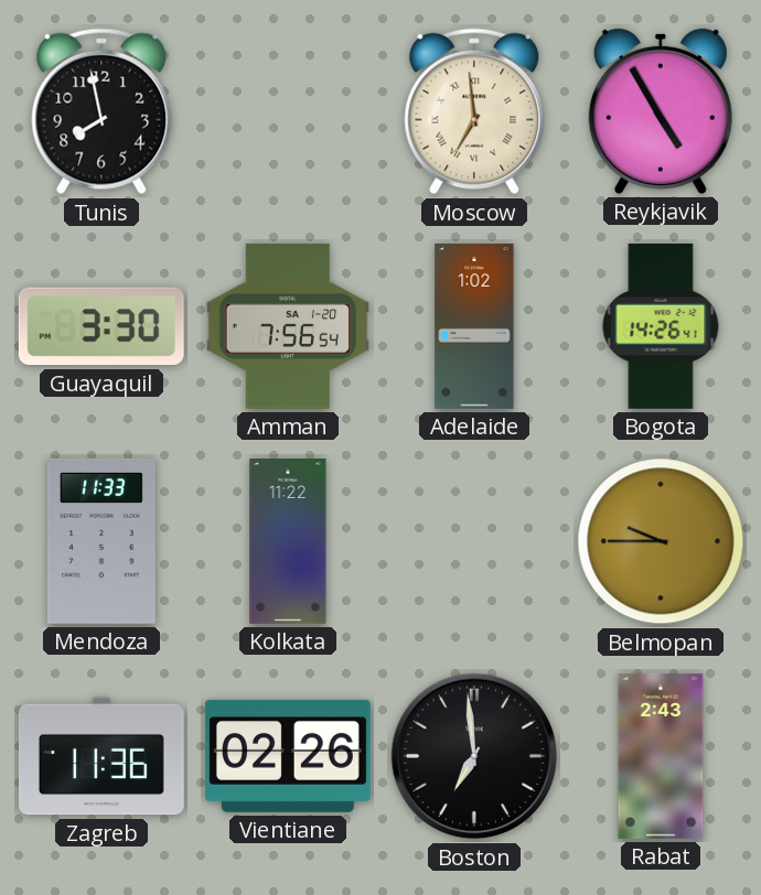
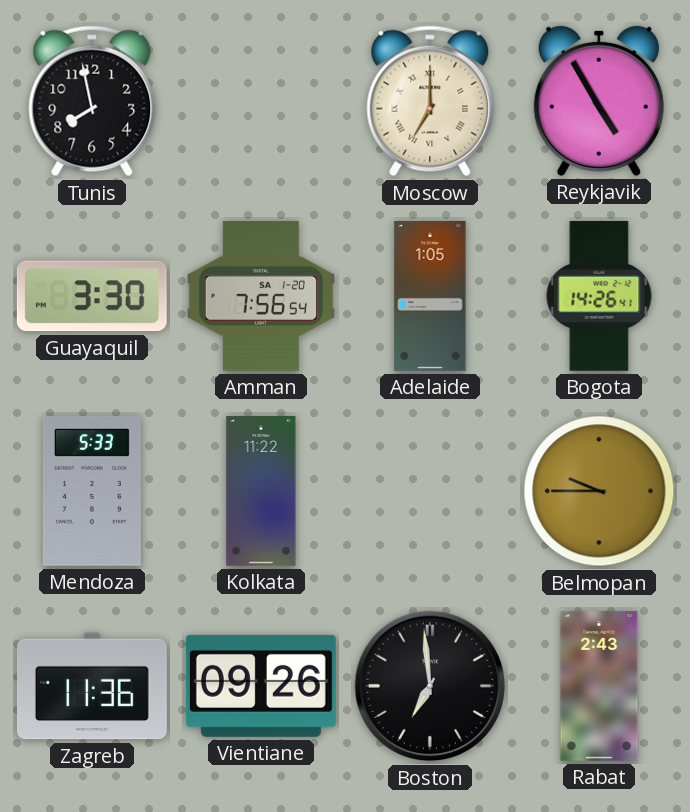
Moscow: 6:59 -> 7:00 (430, 101)
Adelaide: 1:02 -> 1:05 (430, 296)
Mendoza: 11:33 -> 5:33 (92, 491)
Vientiane: 02:26 -> 09:26 (261, 686)
